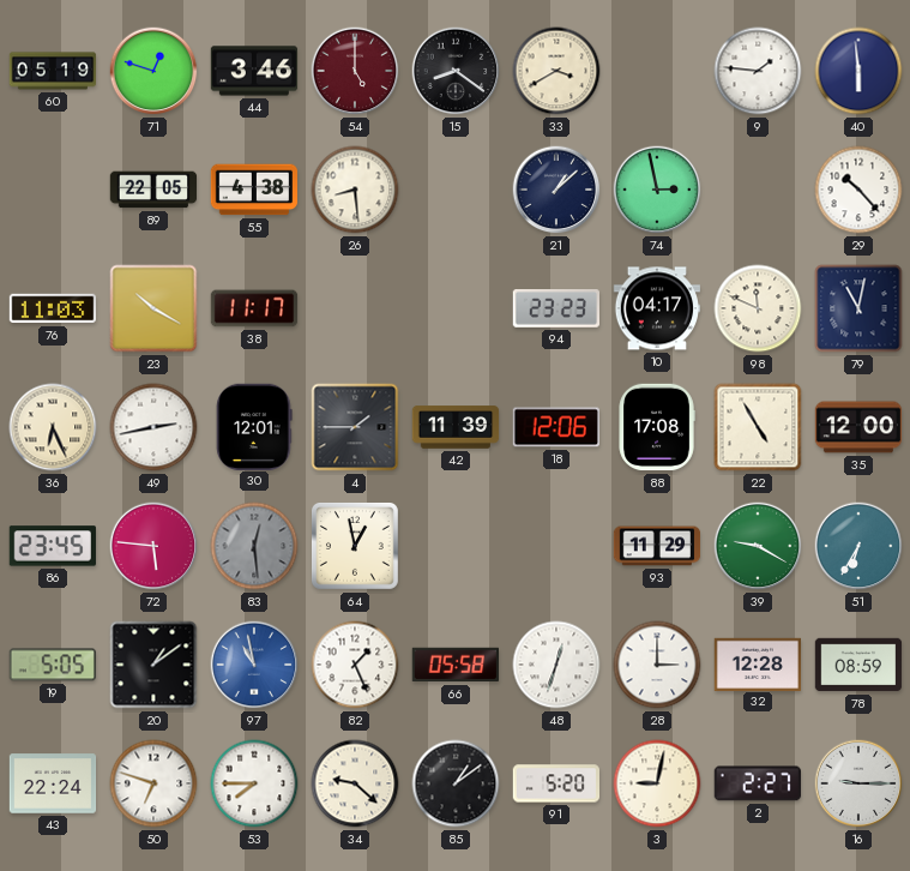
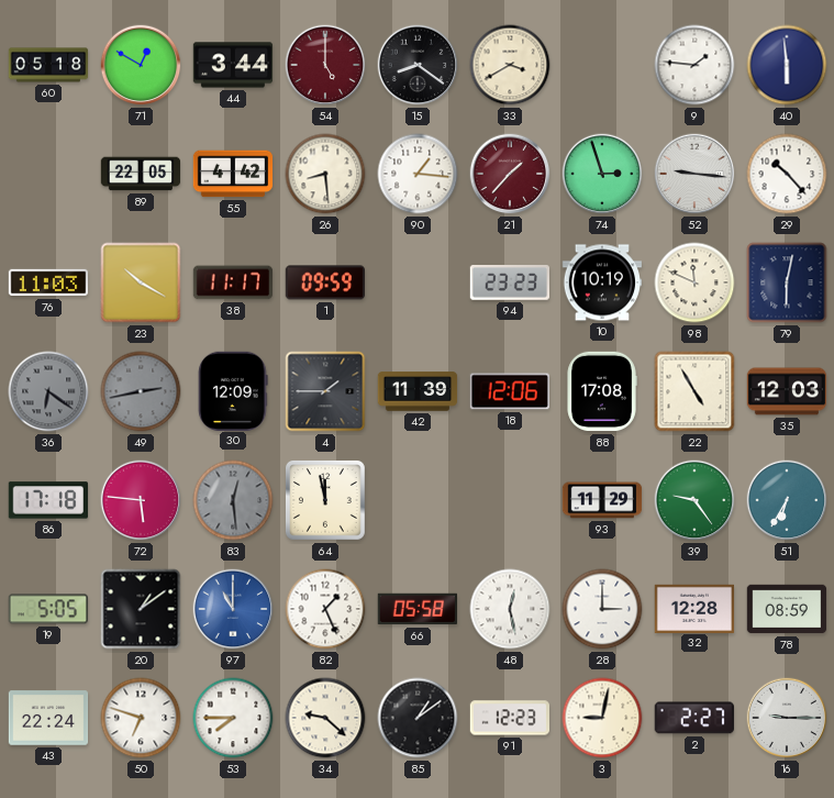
60: 05:19 -> 05:18 (48, 65)
71: 12:48 -> 12:50 (141, 65)
44: 3:46 -> 3:44 (233, 65)
55: 4:38 -> 4:42 (233, 174)
90: none -> 1:16 (418, 174)
21: 1:08 -> 1:37 (510, 174)
21 dial: navy -> burgundy (510, 174)
74: 2:58 -> 2:57 (602, 174)
52: none -> 9:16 (694, 174)
1: none -> 09:59 (325, 282)
10: 04:17 -> 10:19 (601, 282)
79: 11:02 -> 6:02 (787, 282)
36: 6:26 -> 6:21 (48, 391)
36 dial: cream -> grey (48, 391)
49 dial: white -> grey (141, 391)
30: 12:01 -> 12:09 (233, 390)
35: 12:00 -> 12:03 (787, 391)
86: 23:45 -> 17:18 (47, 500)
64: 12:58 -> 11:58 (326, 501)
39: 9:20 -> 9:24 (694, 500)
97: 10:58 -> 11:00 (233, 609)
48: 12:33 -> 12:28 (510, 609)
91: 5:20 -> 12:23 (510, 718)
